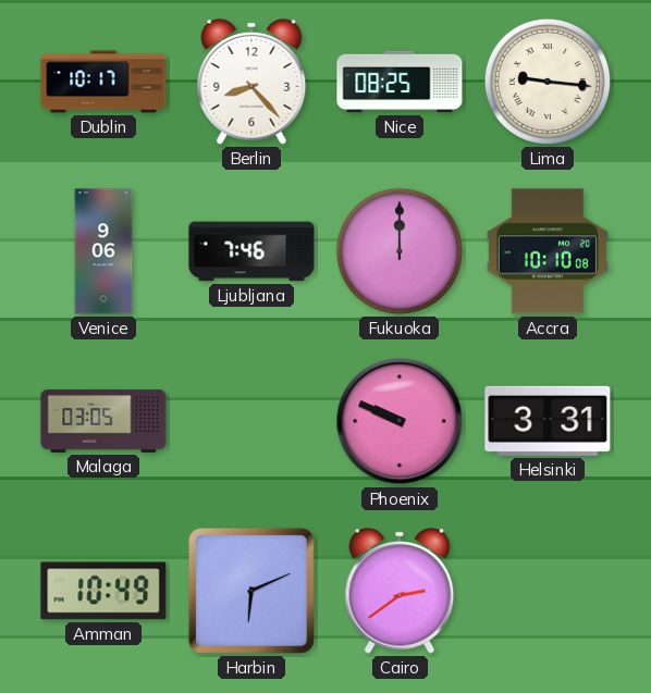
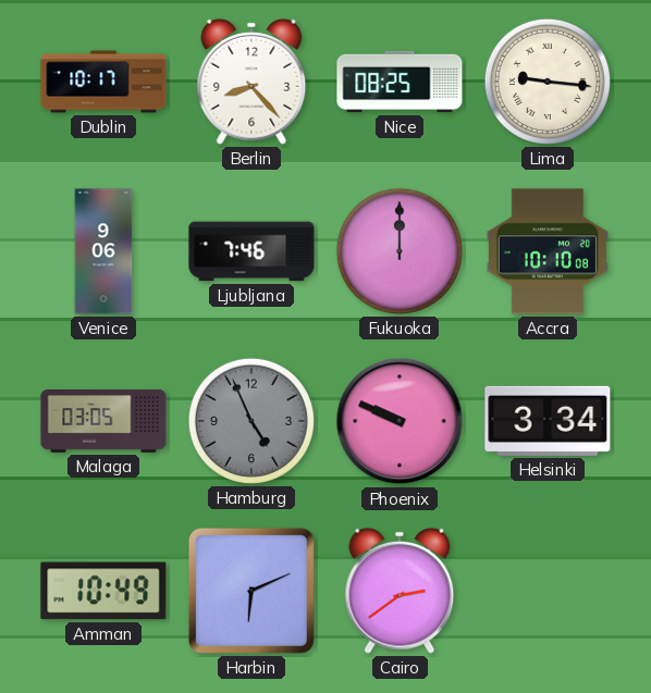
Hamburg: none -> 4:56 (251, 421)
Helsinki: 3:31 -> 3:34 (548, 421)
